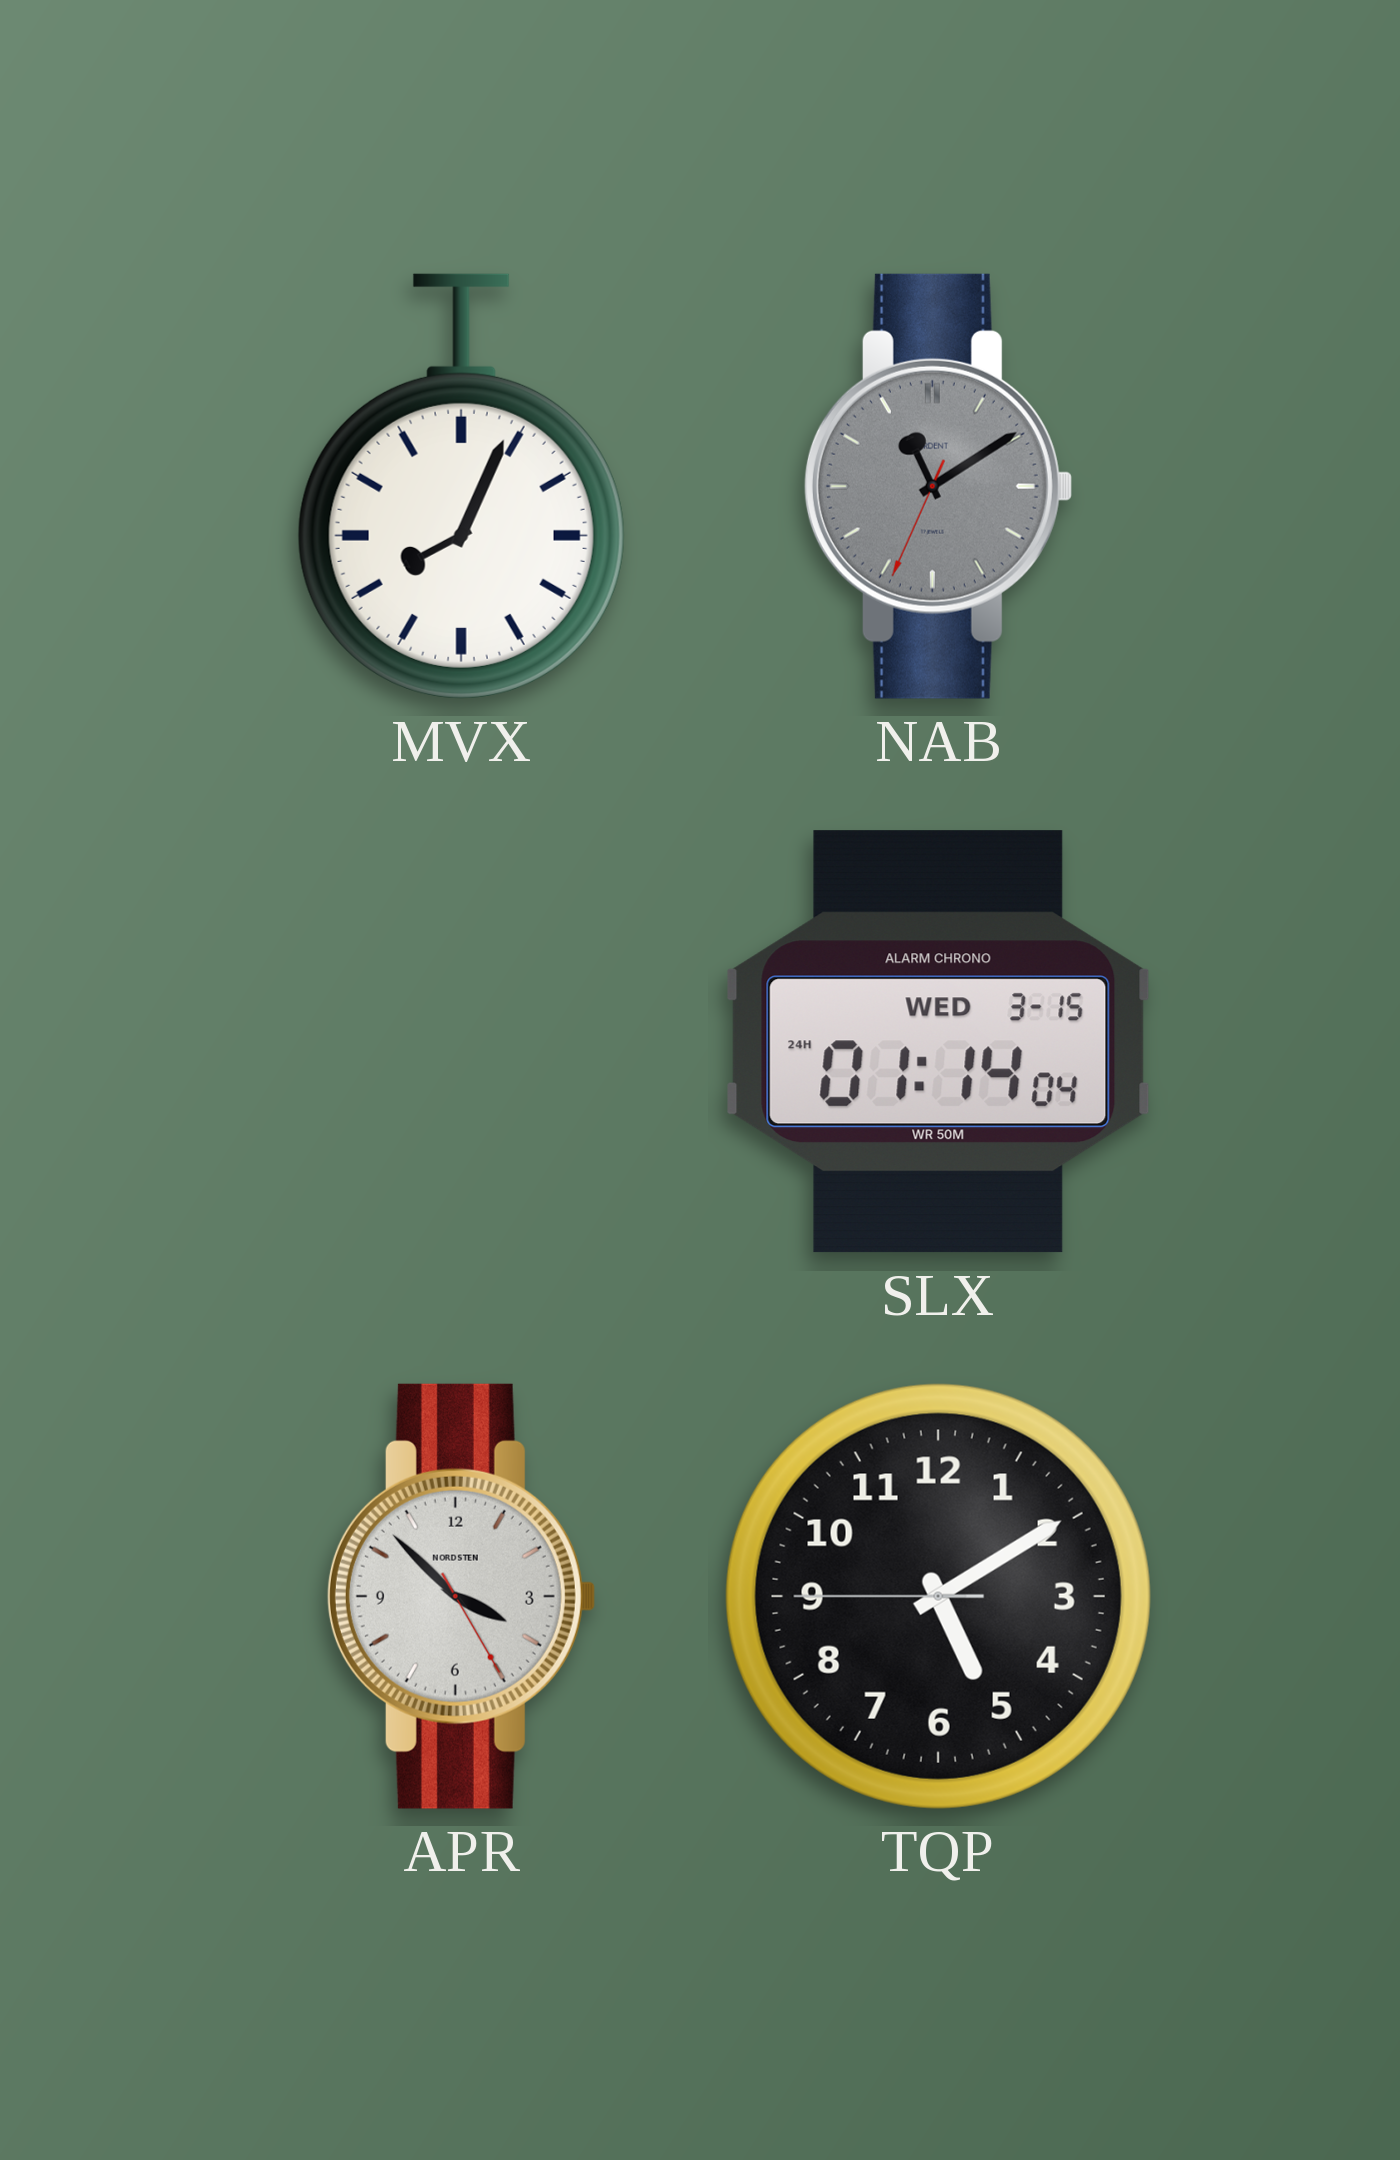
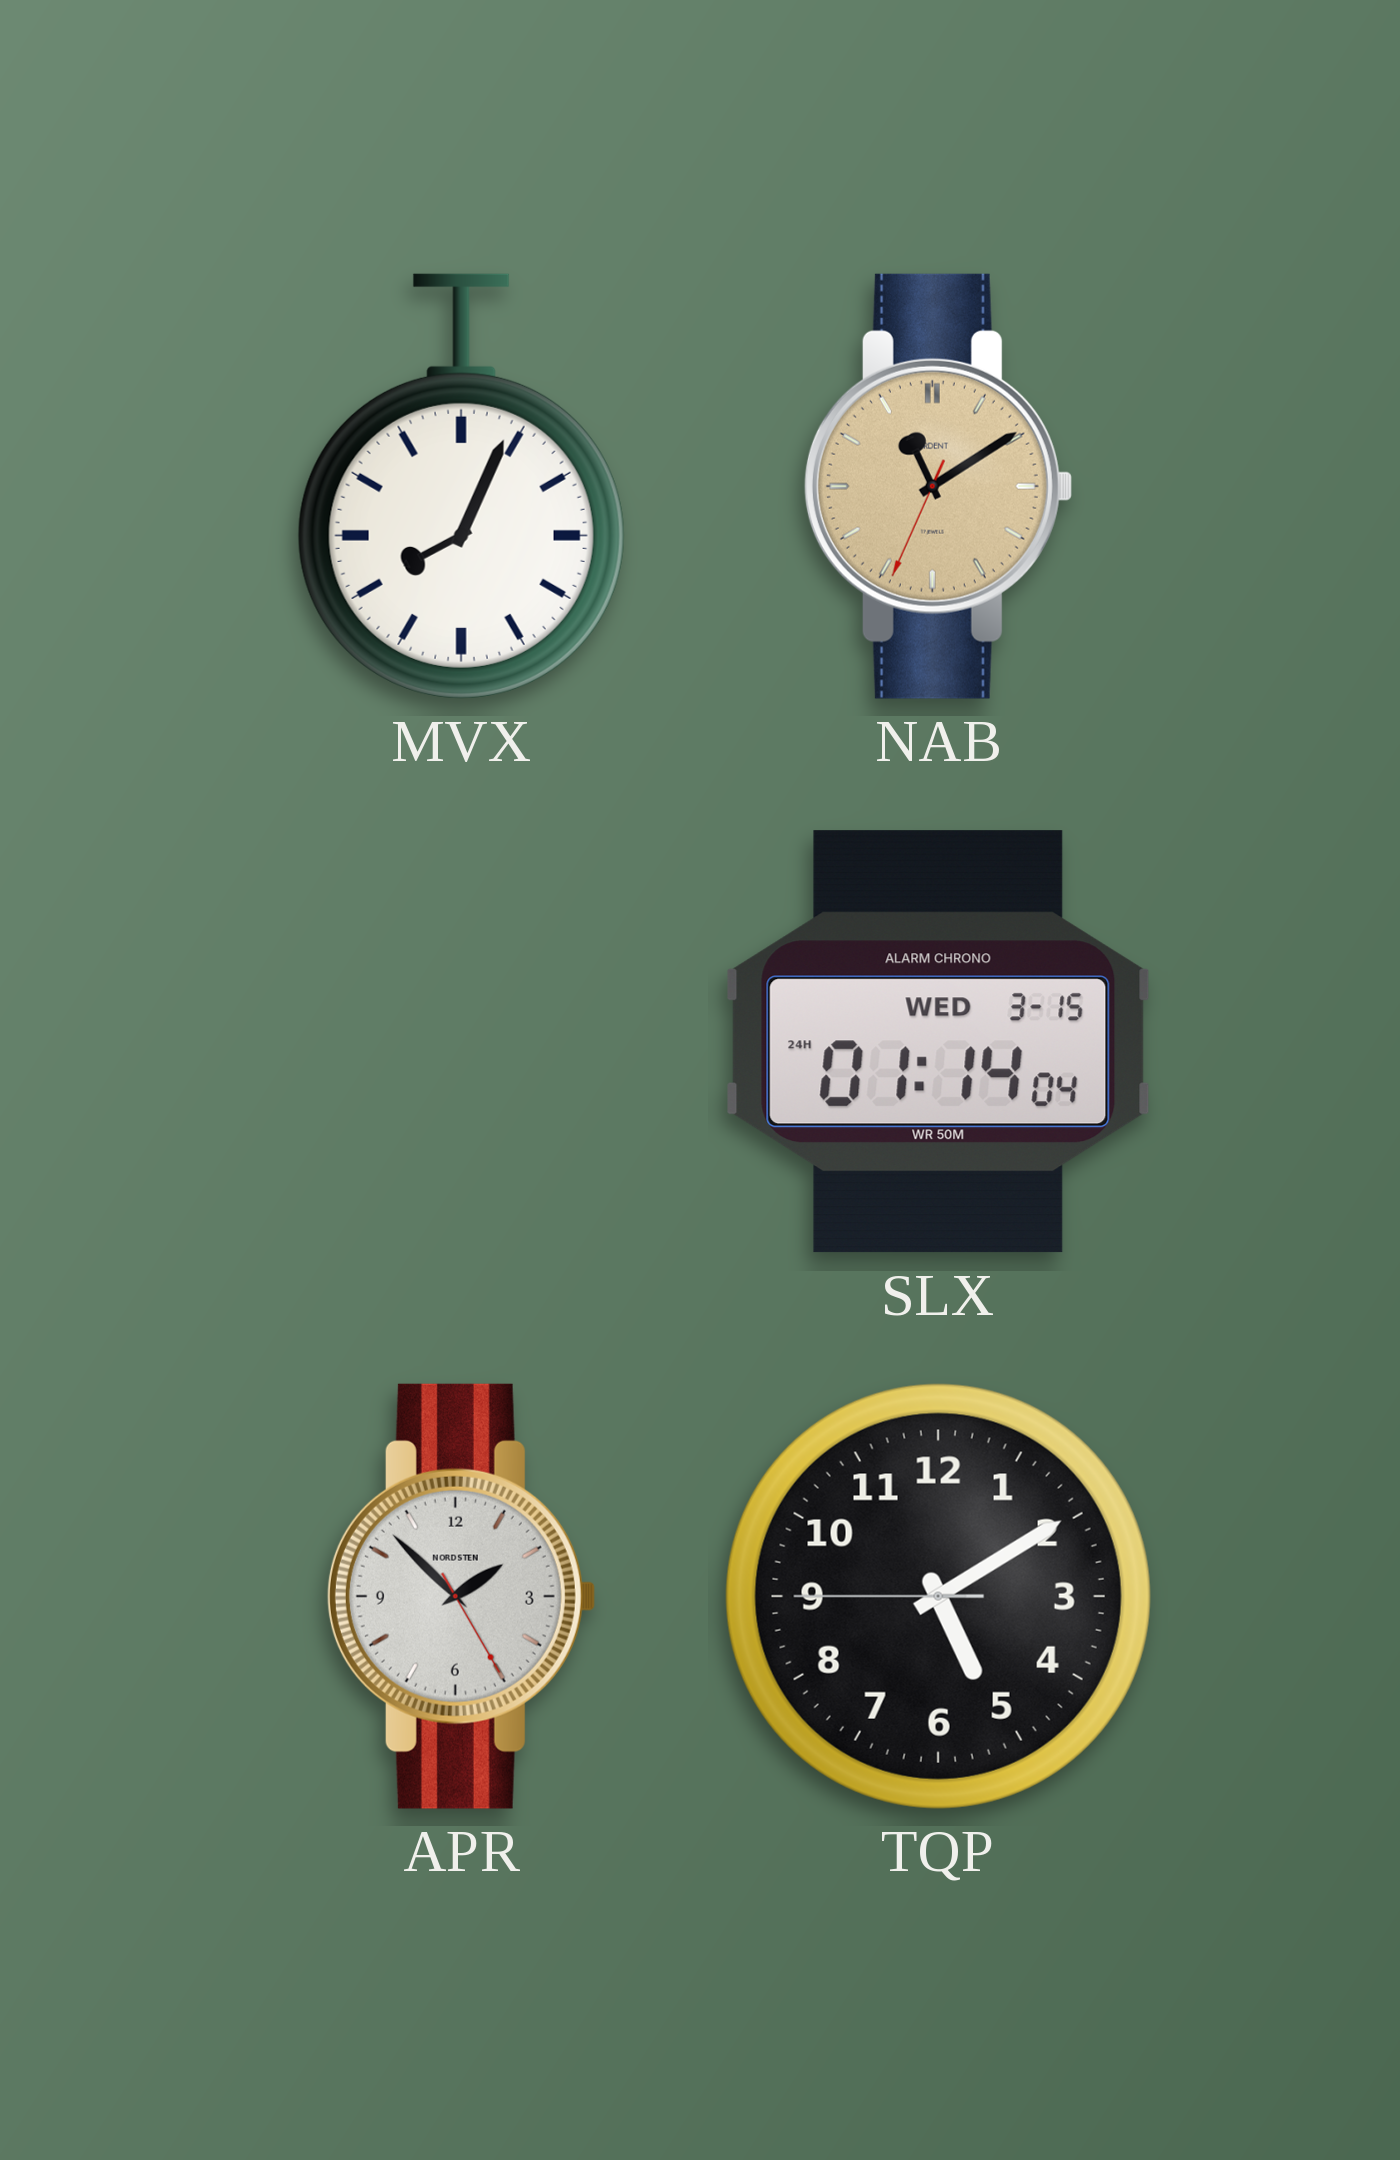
NAB dial: grey -> champagne (938, 486)
APR: 3:52 -> 1:52 (461, 1596)
